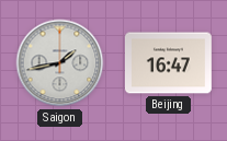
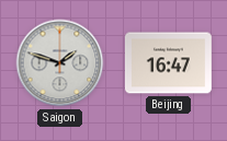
Saigon: 1:43 -> 1:48 (60, 63)
